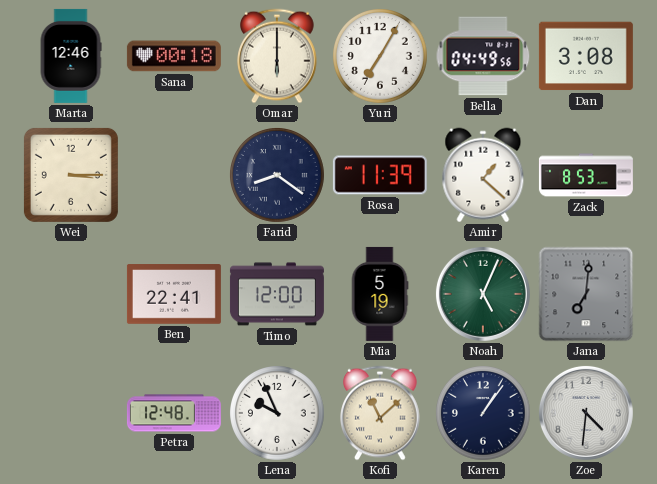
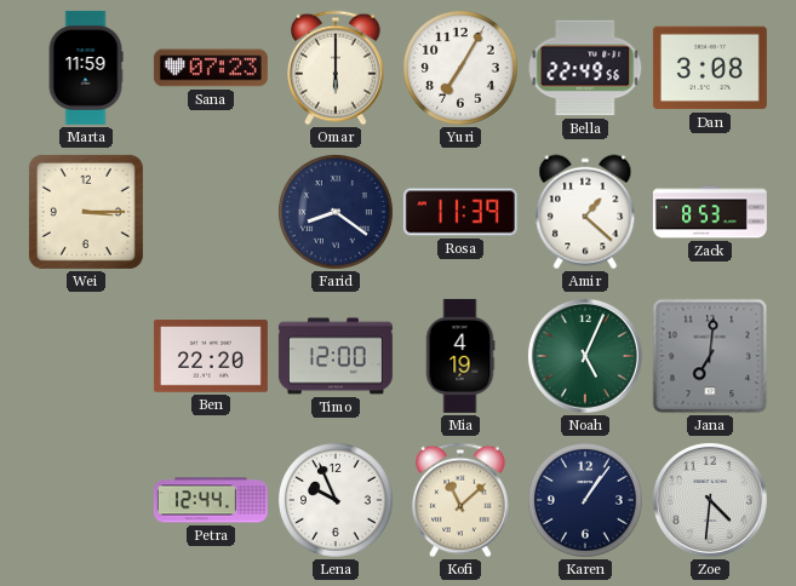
Marta: 12:46 -> 11:59 (86, 68)
Sana: 00:18 -> 07:23 (211, 68)
Bella: 04:49 -> 22:49 (585, 68)
Ben: 22:41 -> 22:20 (211, 356)
Mia: 5:19 -> 4:19 (460, 356)
Petra: 12:48 -> 12:44 (211, 500)
